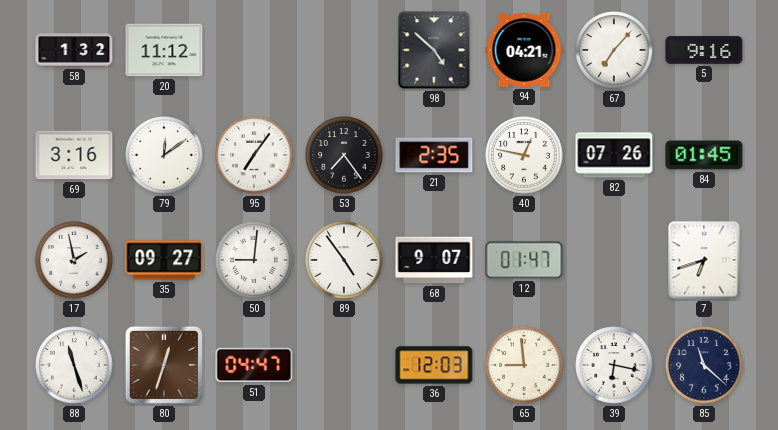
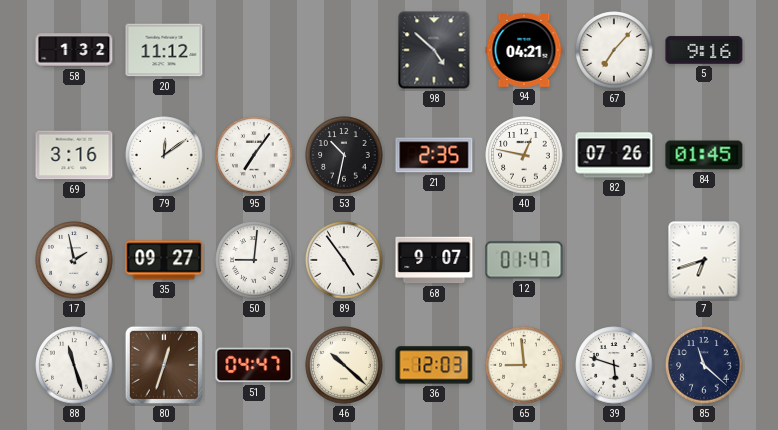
53: 7:24 -> 10:32 (344, 155)
46: none -> 10:22 (344, 365)
39: 6:17 -> 5:48 (614, 365)
